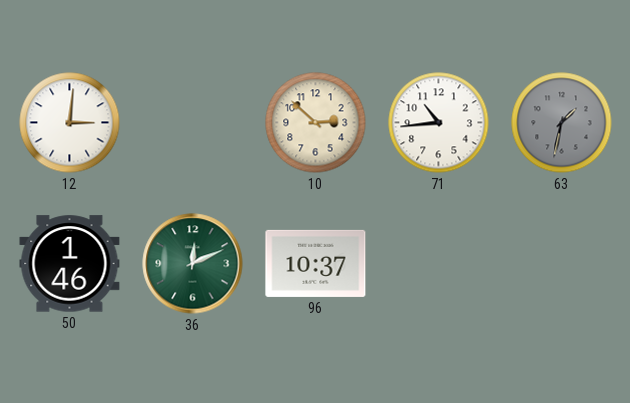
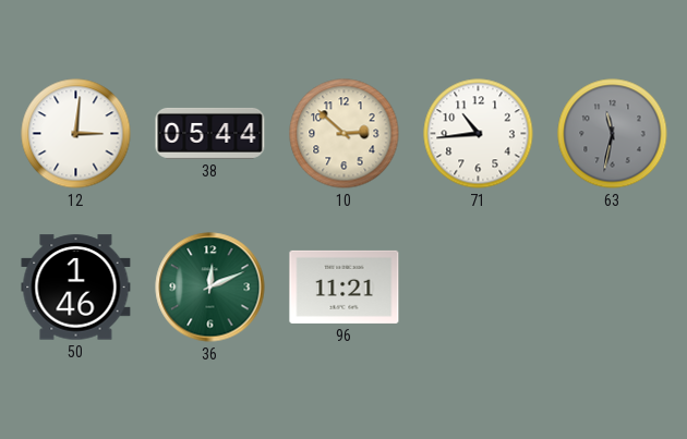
38: none -> 05:44 (210, 133)
63: 1:32 -> 11:32 (613, 134)
96: 10:37 -> 11:21 (345, 286)
